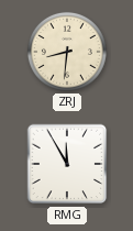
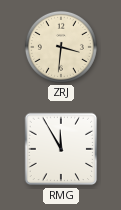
ZRJ: 8:31 -> 3:31 (61, 47)
